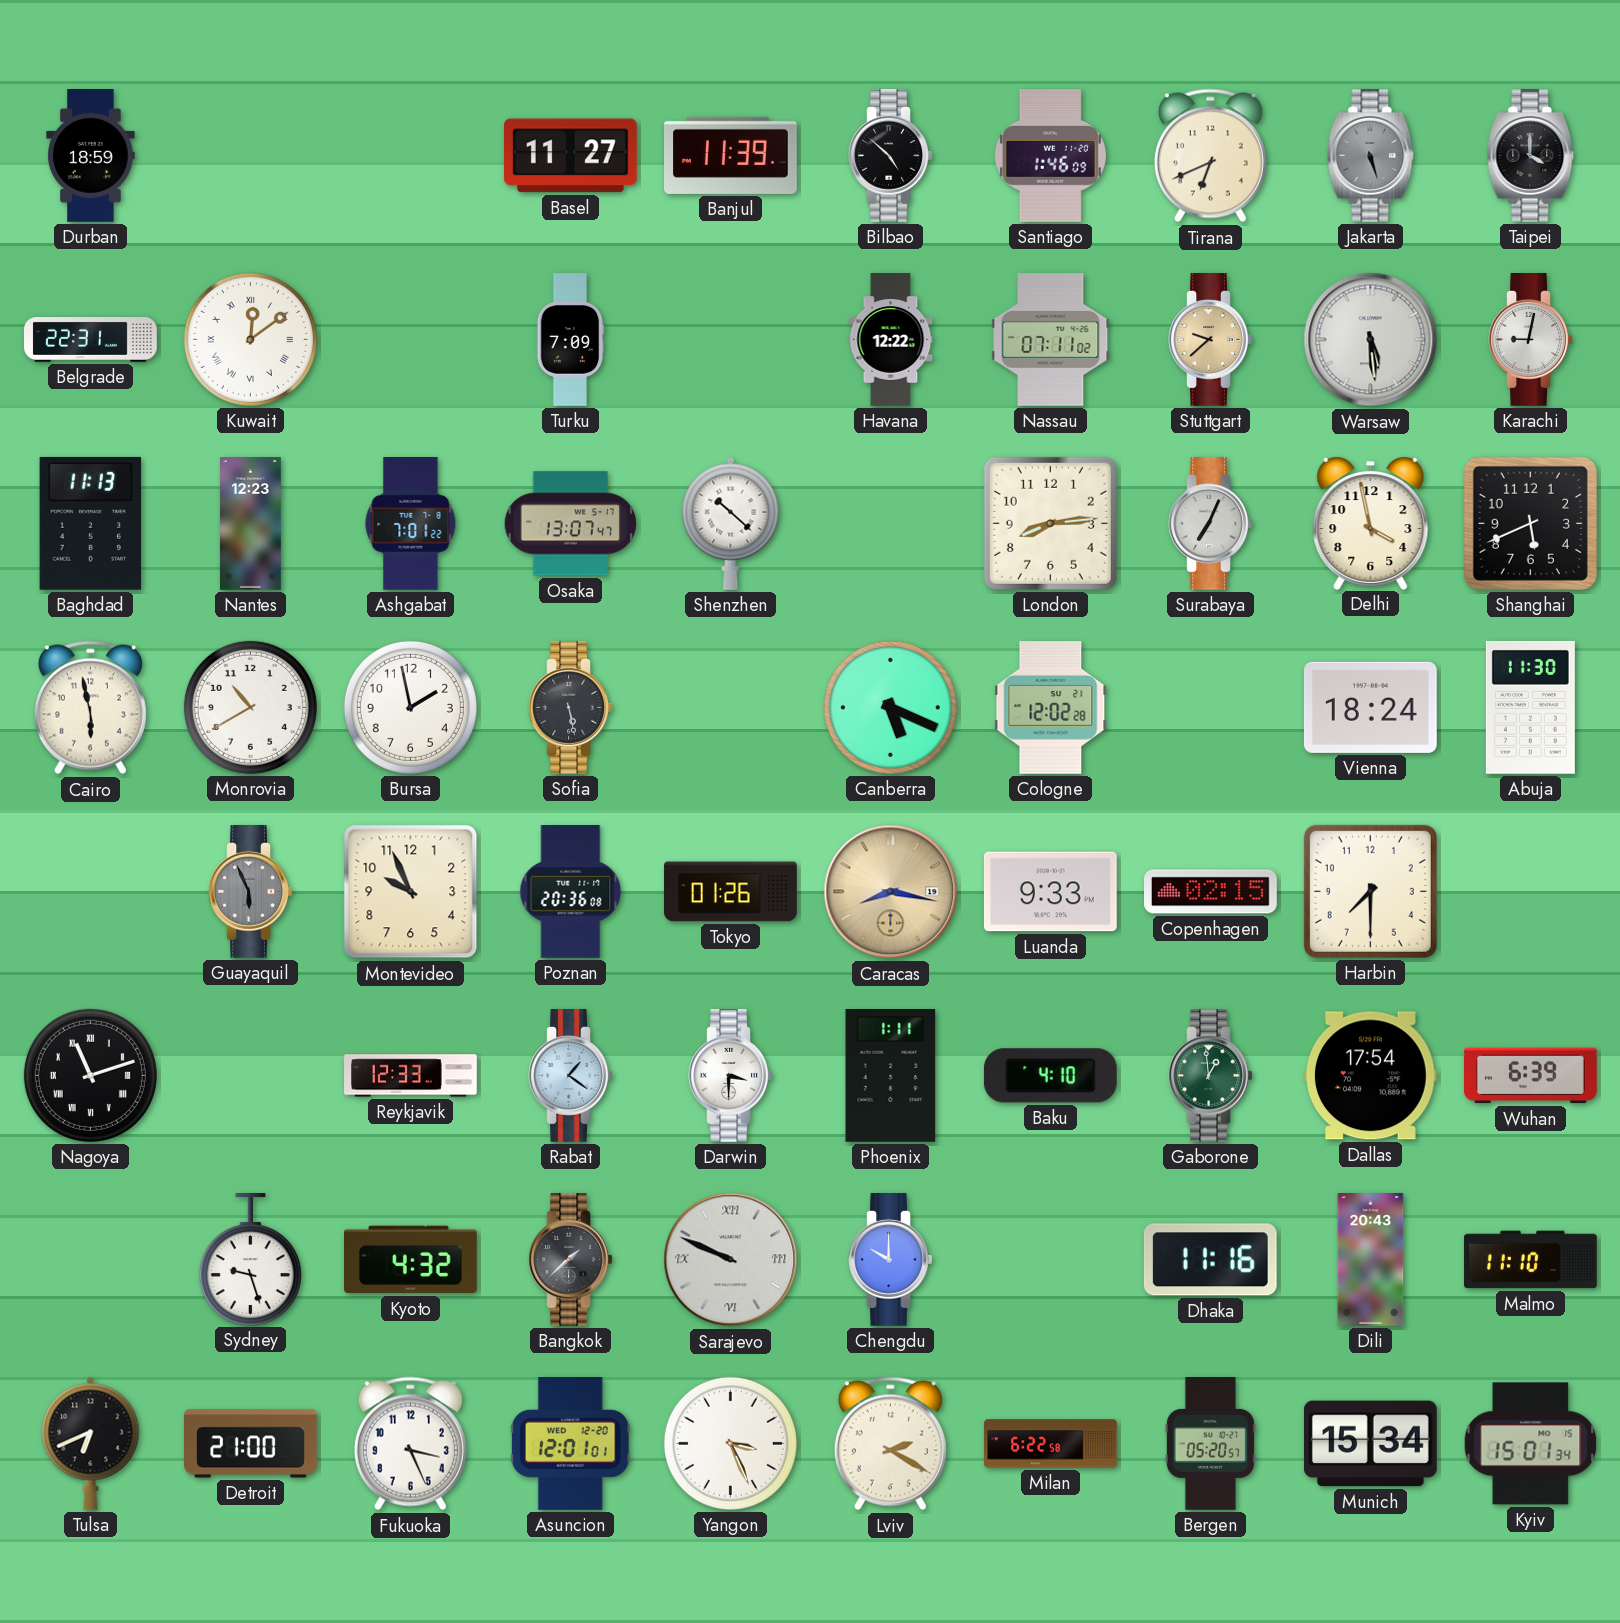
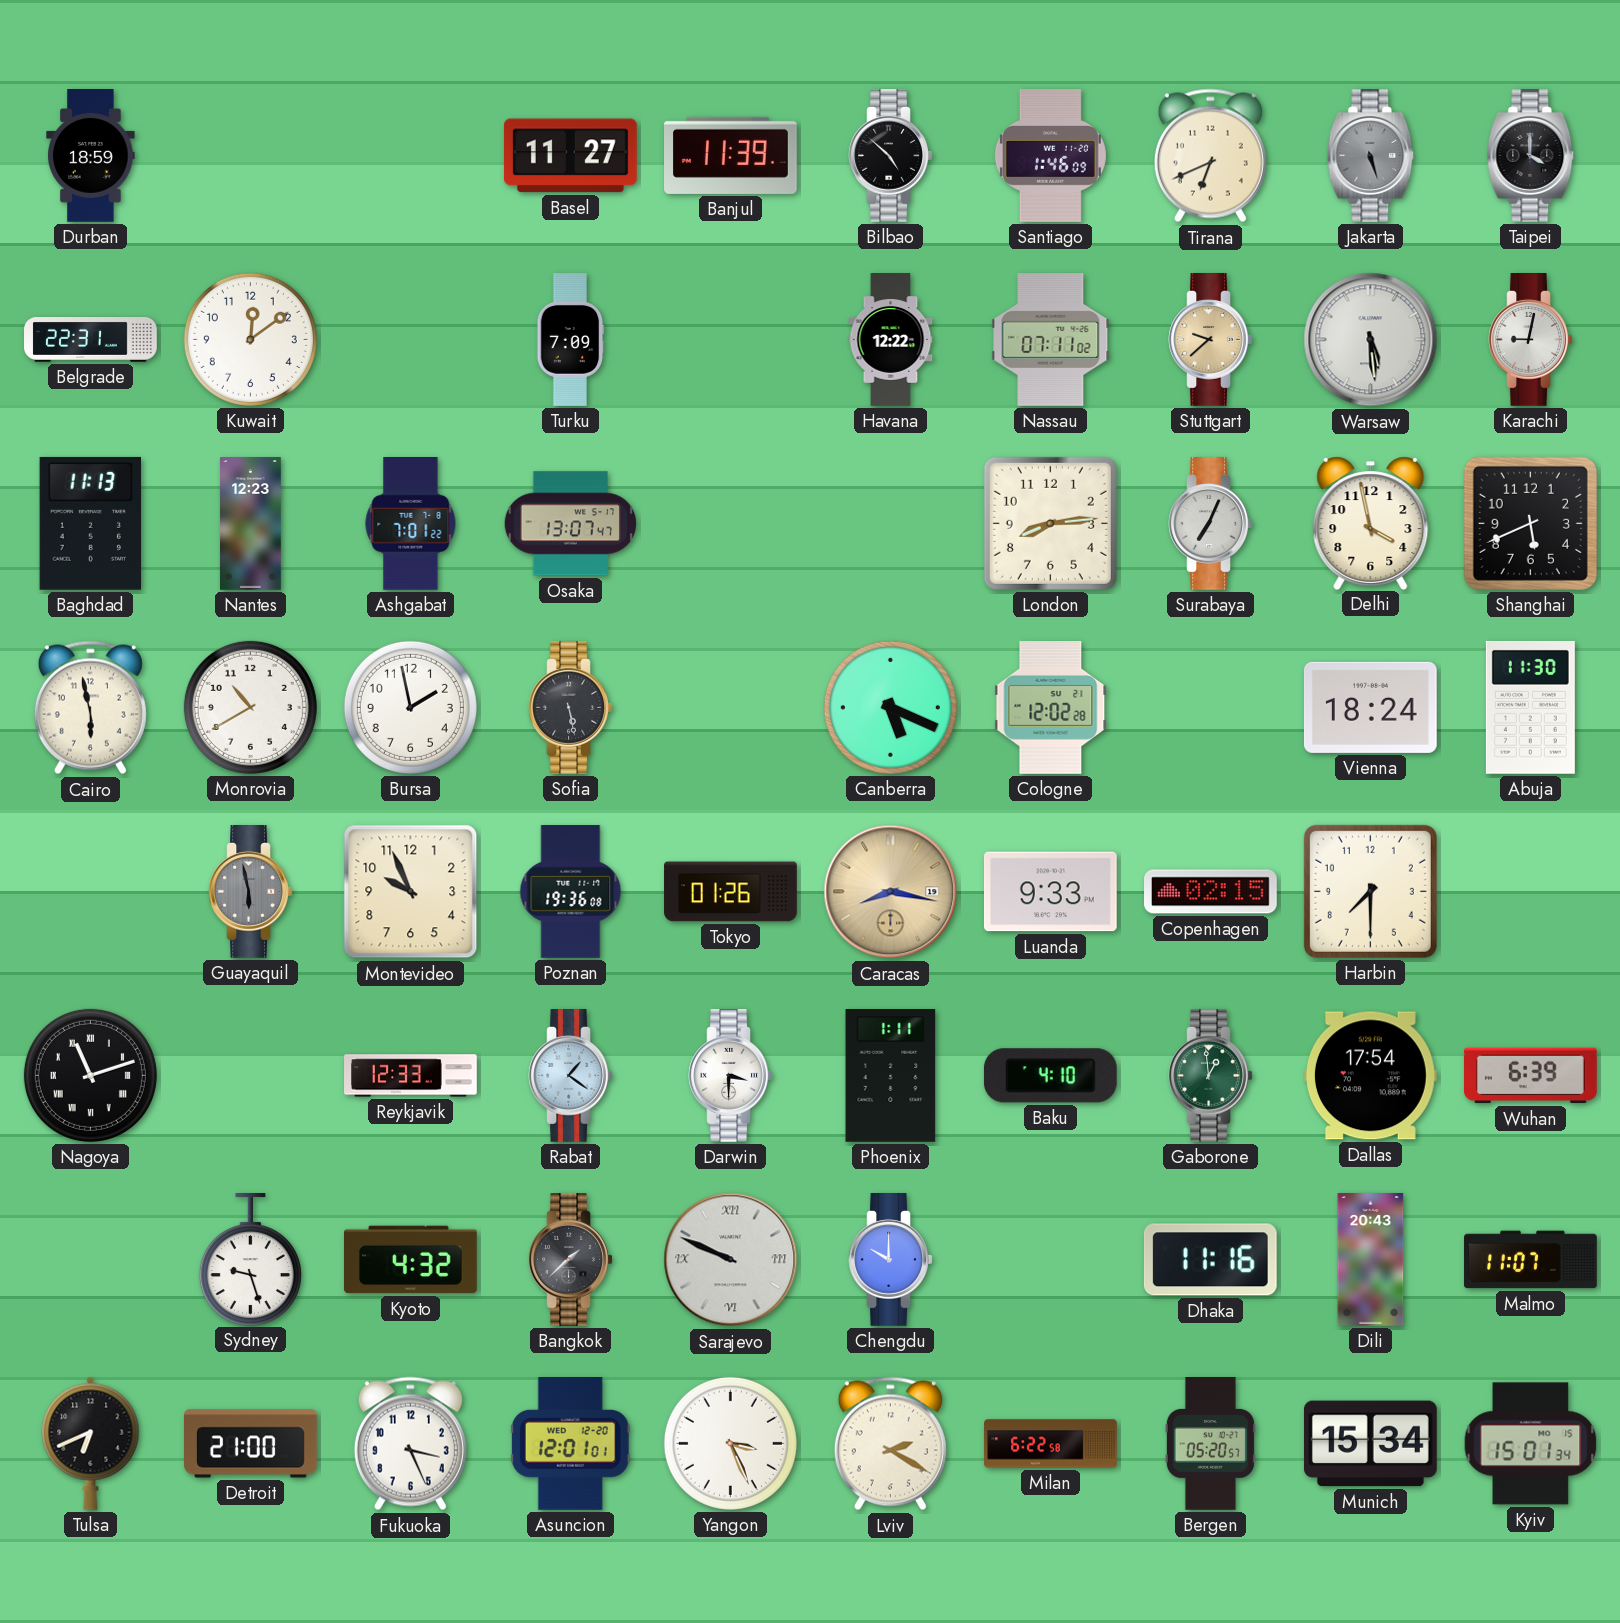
Kuwait numerals: Roman -> Arabic (250, 339)
Shenzhen: 10:22 -> none (731, 523)
Guayaquil: 5:56 -> 5:58 (251, 892)
Poznan: 20:36 -> 19:36 (571, 892)
Malmo: 11:10 -> 11:07 (1531, 1260)
